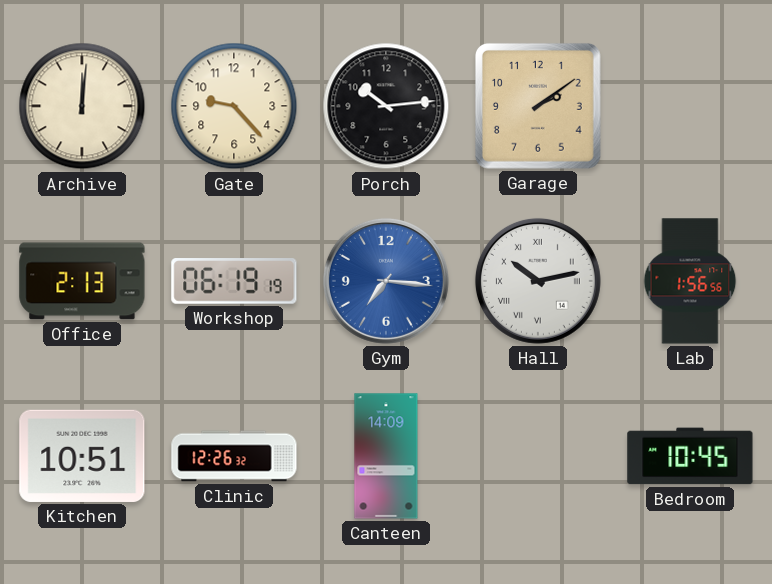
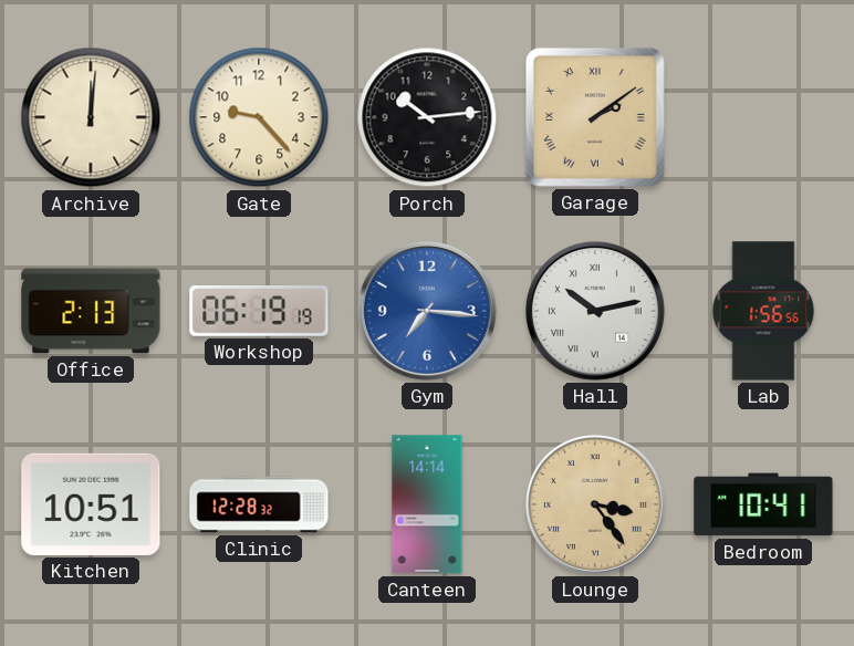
Garage numerals: Arabic -> Roman (595, 117)
Clinic: 12:26 -> 12:28 (259, 504)
Canteen: 14:09 -> 14:14 (427, 504)
Lounge: none -> 3:24 (595, 504)
Bedroom: 10:45 -> 10:41 (763, 504)
